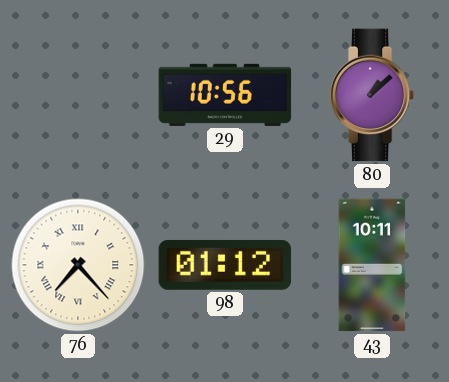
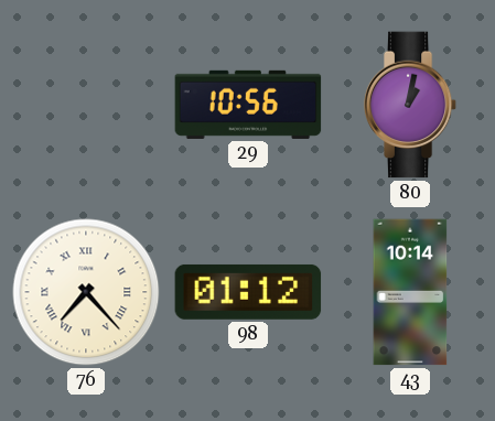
80: 1:08 -> 1:02 (410, 105)
43: 10:11 -> 10:14 (410, 292)
